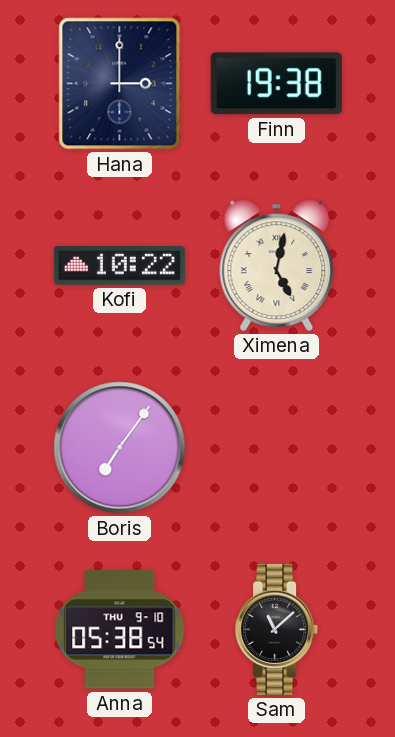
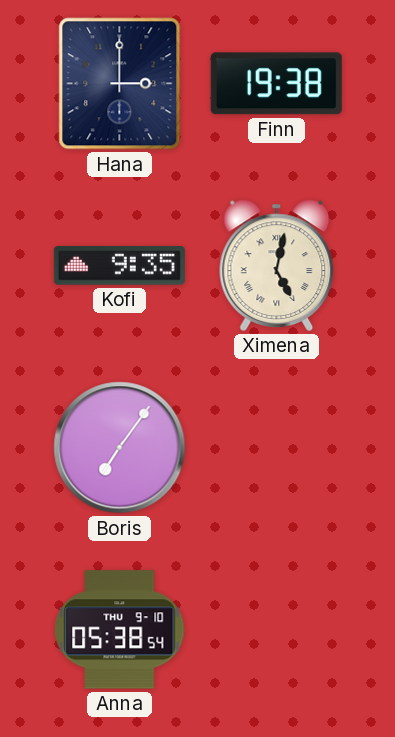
Kofi: 10:22 -> 9:35 (119, 266)
Sam: 11:08 -> none (277, 629)
